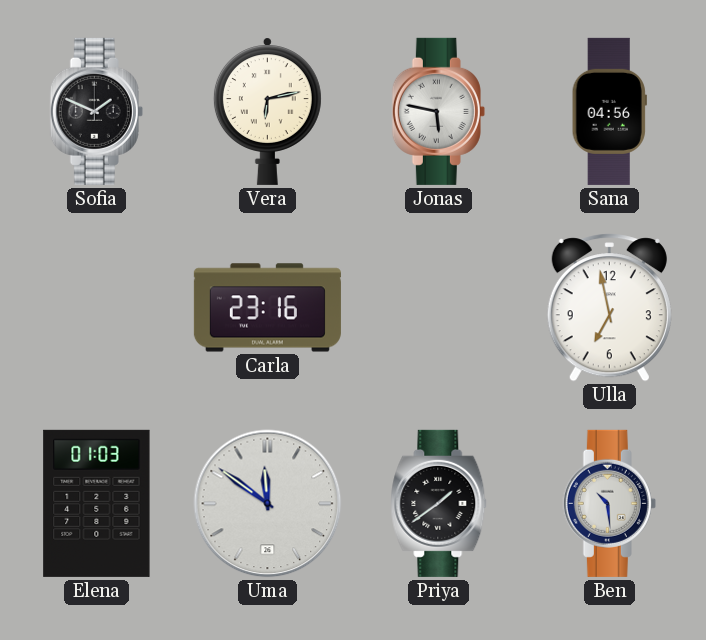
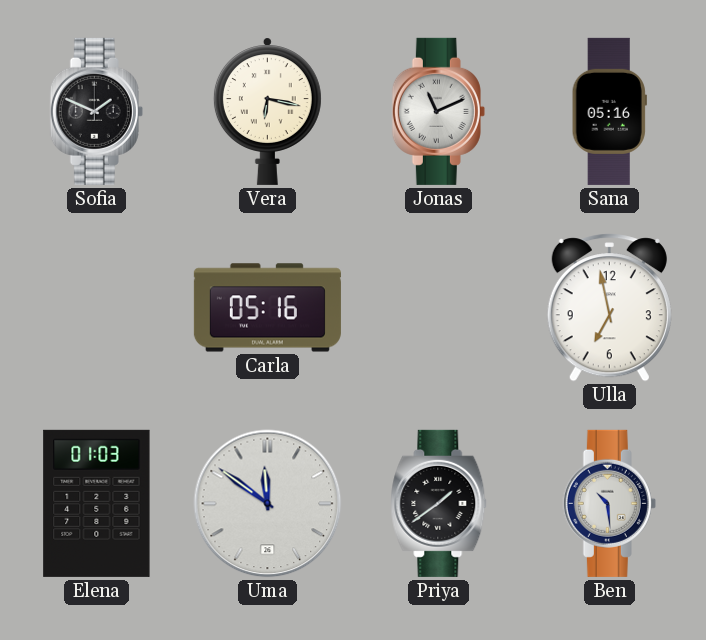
Vera: 6:13 -> 6:17 (267, 111)
Jonas: 5:47 -> 11:11 (438, 111)
Sana: 04:56 -> 05:16 (609, 111)
Carla: 23:16 -> 05:16 (267, 308)
